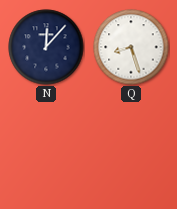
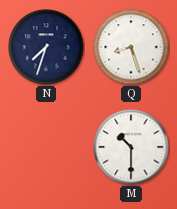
N: 12:07 -> 7:33 (46, 47)
M: none -> 10:30 (131, 147)
